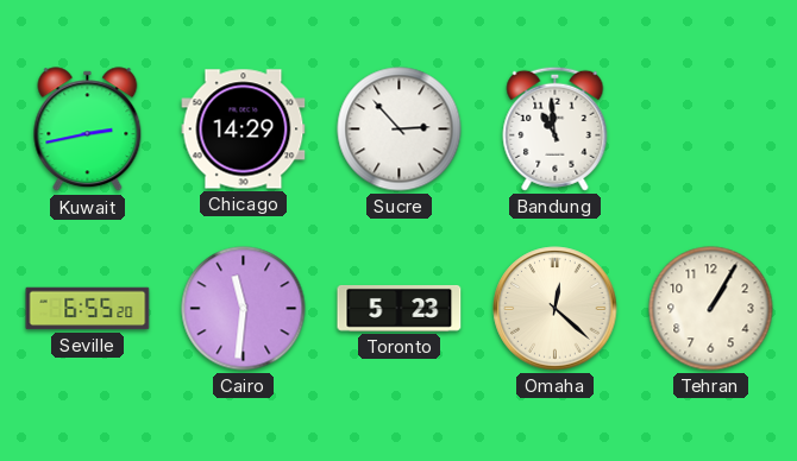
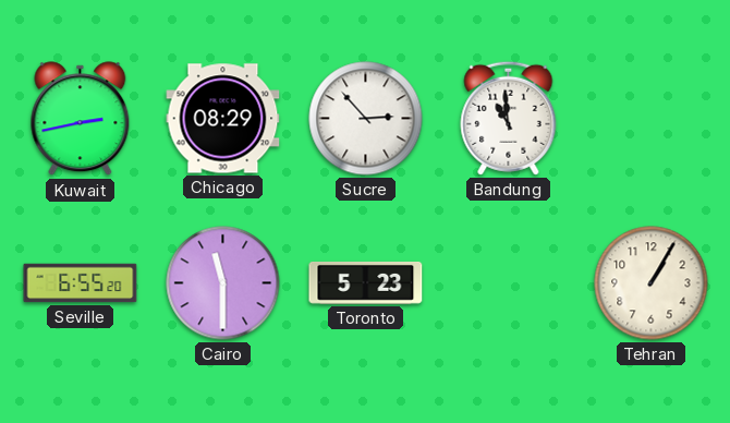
Chicago: 14:29 -> 08:29 (223, 119)
Cairo: 11:31 -> 11:30 (223, 283)
Omaha: 12:22 -> none (556, 309)
